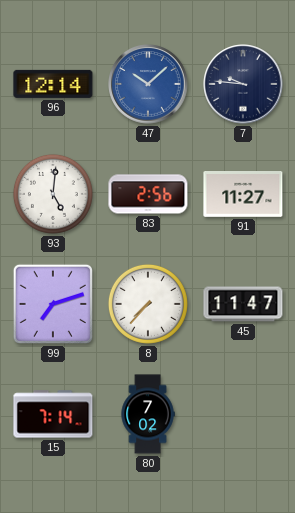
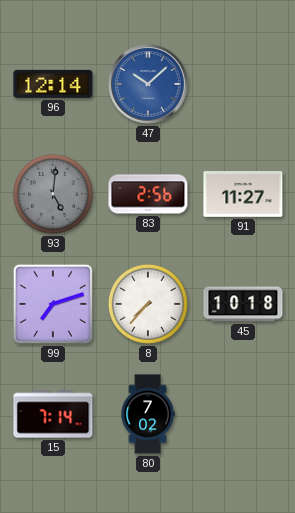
7: 9:46 -> none (243, 84)
93 dial: white -> grey (53, 194)
45: 11:47 -> 10:18 (243, 304)
